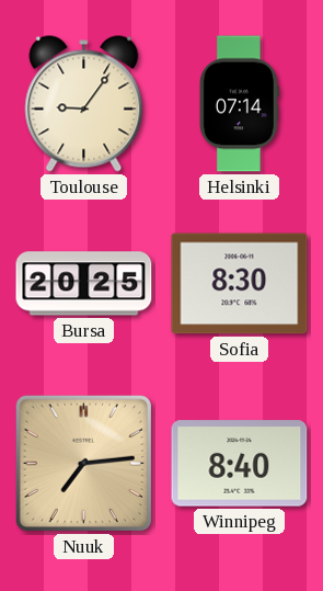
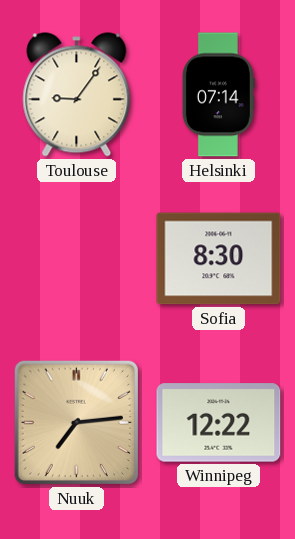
Bursa: 20:25 -> none (84, 284)
Winnipeg: 8:40 -> 12:22 (219, 423)
